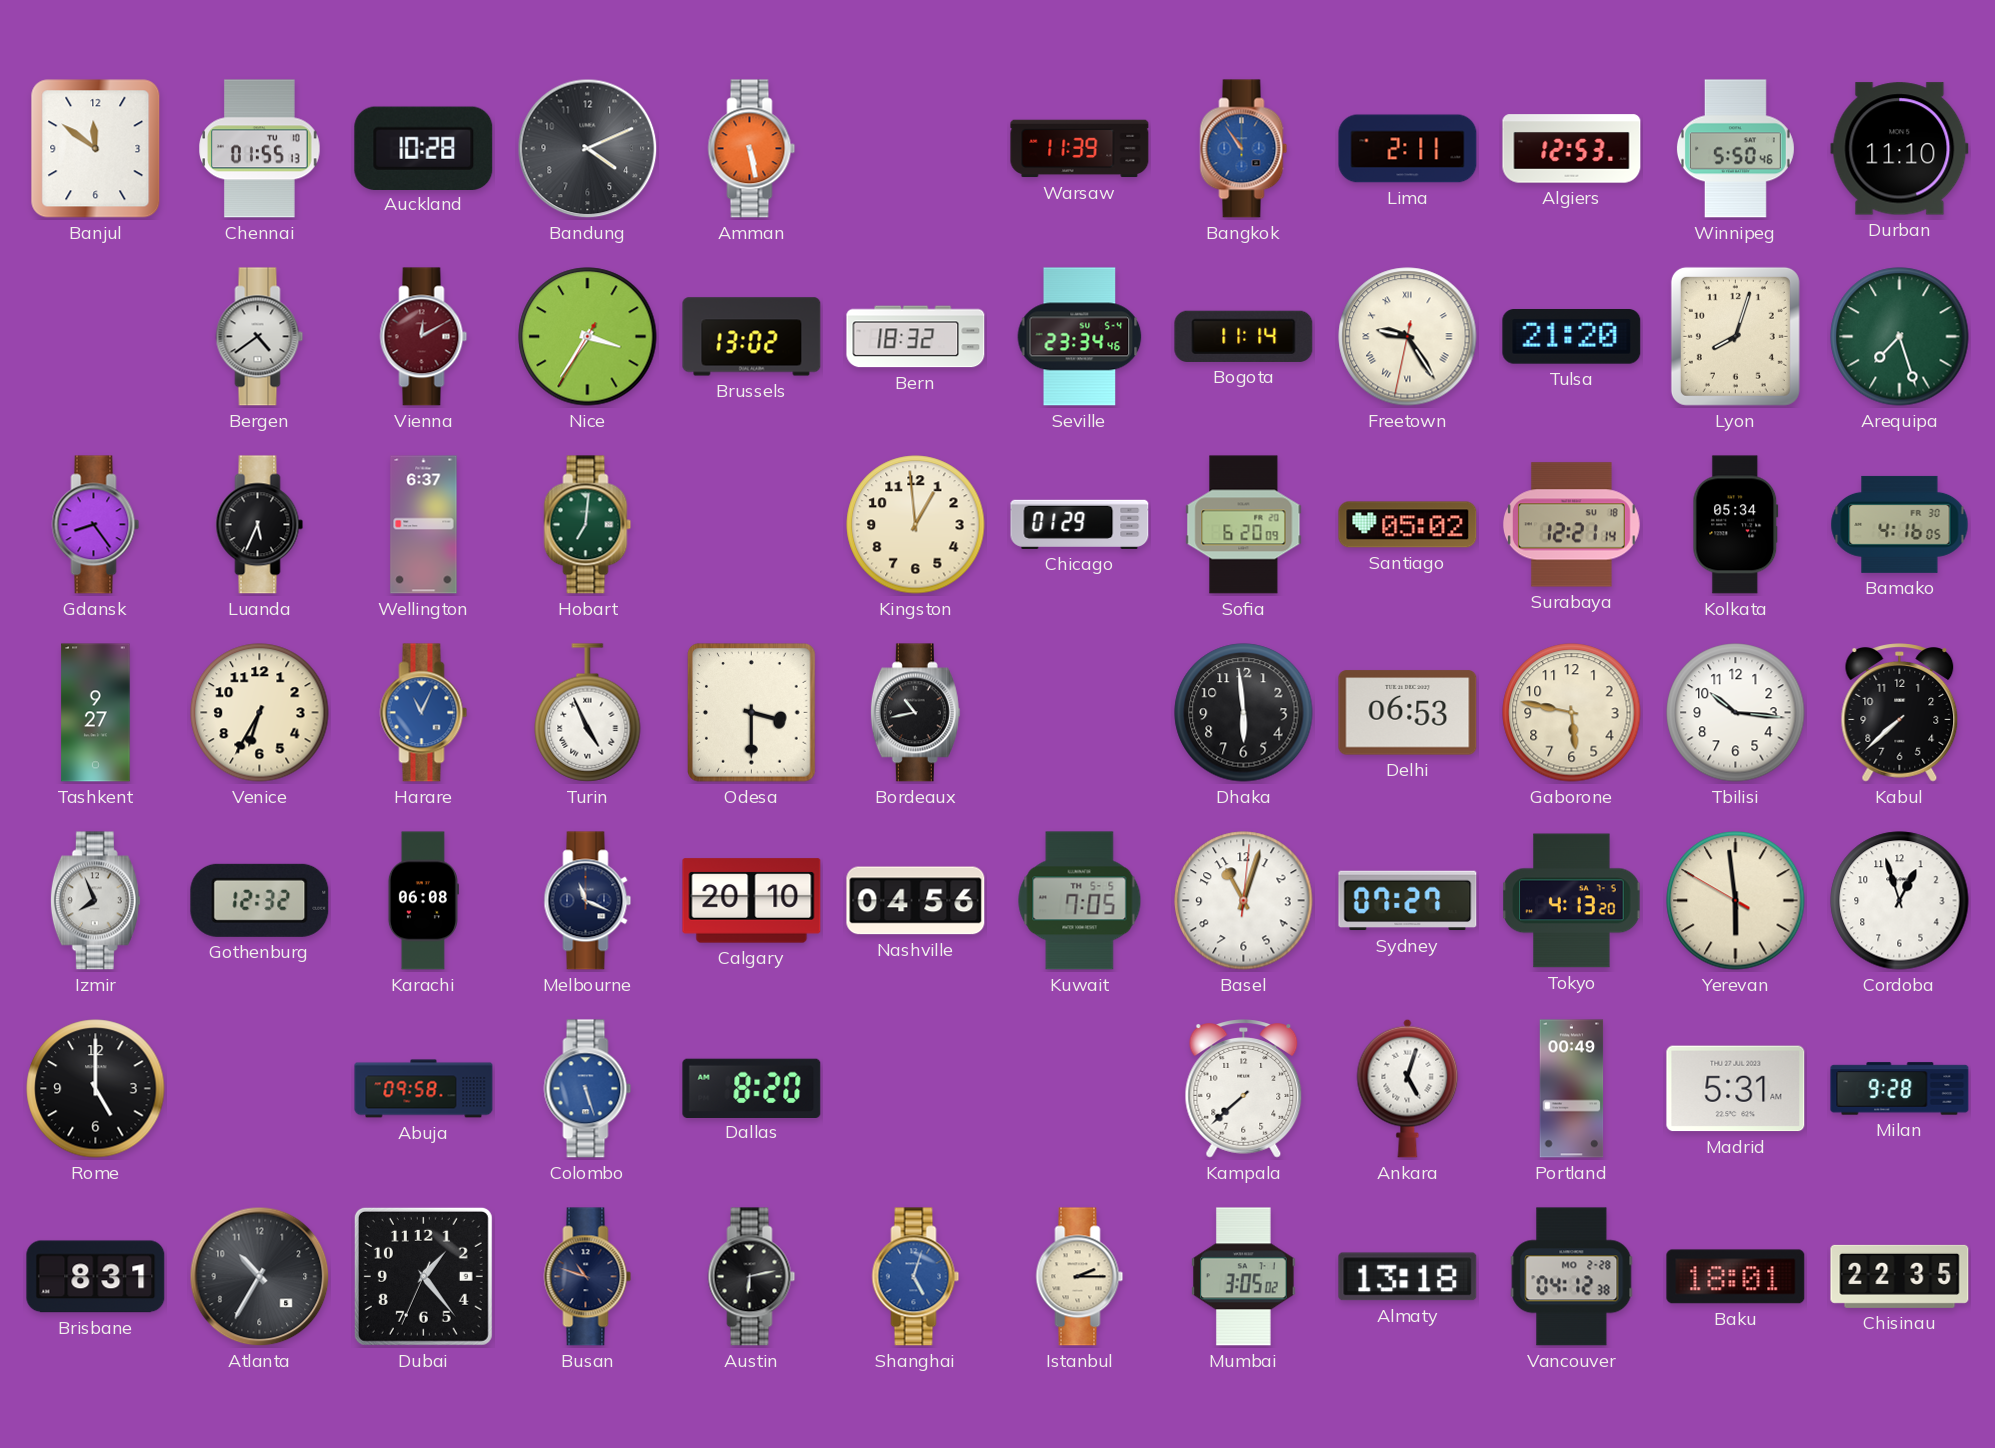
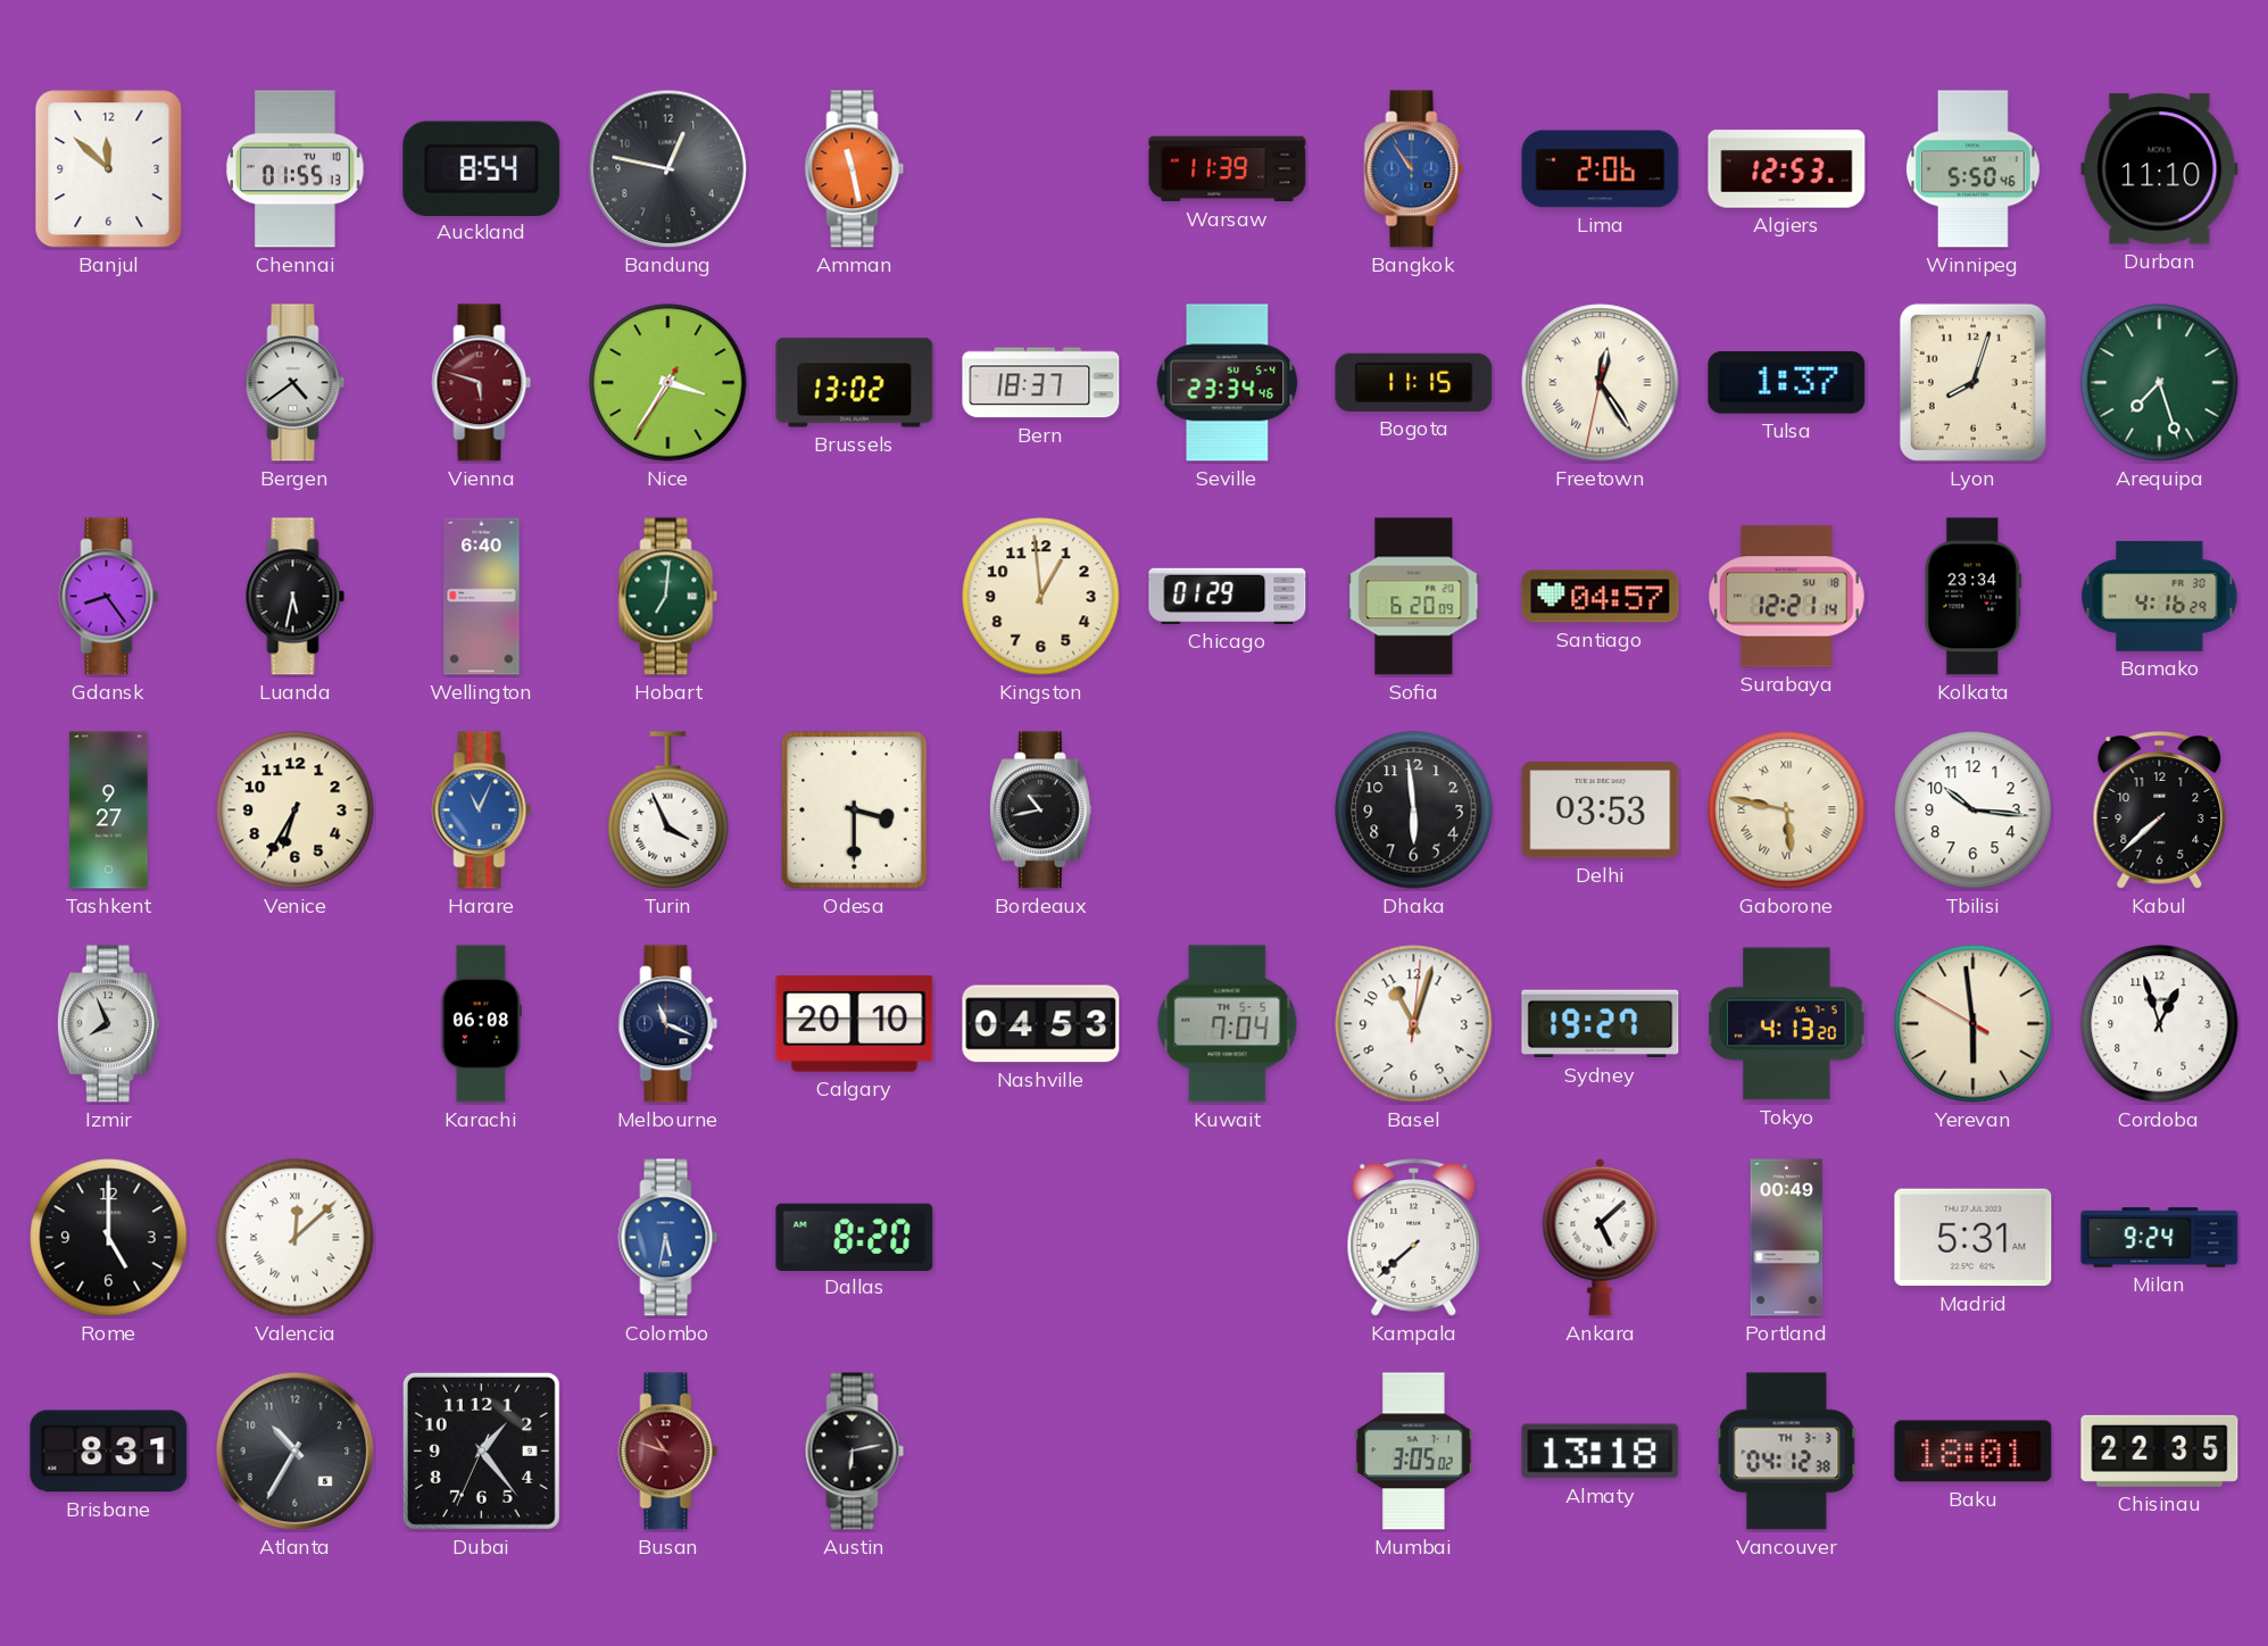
Banjul: 11:51 -> 11:52 (109, 169)
Auckland: 10:28 -> 8:54 (482, 168)
Bandung: 4:11 -> 12:47 (668, 169)
Amman: 5:28 -> 11:28 (855, 169)
Lima: 2:11 -> 2:06 (1601, 169)
Vienna: 12:10 -> 5:48 (482, 383)
Bern: 18:32 -> 18:37 (1041, 383)
Bogota: 11:14 -> 11:15 (1414, 382)
Freetown: 9:24 -> 12:24 (1601, 383)
Tulsa: 21:20 -> 1:37 (1787, 383)
Luanda: 5:34 -> 5:32 (296, 597)
Wellington: 6:37 -> 6:40 (482, 597)
Santiago: 05:02 -> 04:57 (1601, 597)
Kolkata: 05:34 -> 23:34 (1974, 597)
Bamako: 4:16:05 -> 4:16:29 (2160, 596)
Turin: 4:56 -> 3:56 (668, 810)
Delhi: 06:53 -> 03:53 (1601, 810)
Gaborone numerals: Arabic -> Roman (1787, 810)
Gothenburg: 12:32 -> none (260, 900)
Nashville: 04:56 -> 04:53 (1041, 1024)
Kuwait: 7:05 -> 7:04 (1228, 1024)
Sydney: 07:27 -> 19:27 (1601, 1024)
Valencia: none -> 12:08 (296, 1238)
Abuja: 09:58 -> none (424, 1089)
Colombo: 5:27 -> 5:32 (668, 1238)
Ankara: 5:03 -> 5:08 (1601, 1237)
Milan: 9:28 -> 9:24 (2160, 1238)
Busan dial: navy -> burgundy (668, 1452)
Shanghai: 5:03 -> none (916, 1277)
Istanbul: 2:15 -> none (1080, 1277)
Vancouver date: MO 2-28 -> TH 3-3 (1787, 1452)
